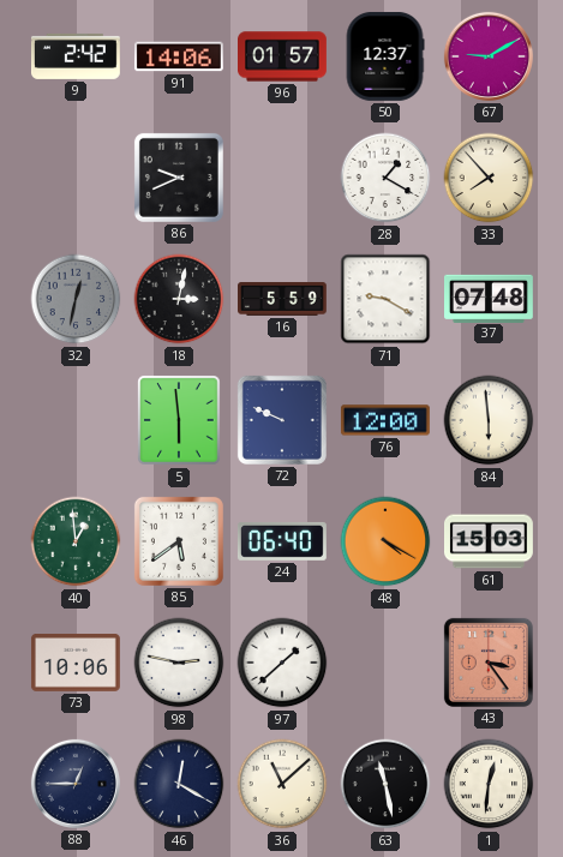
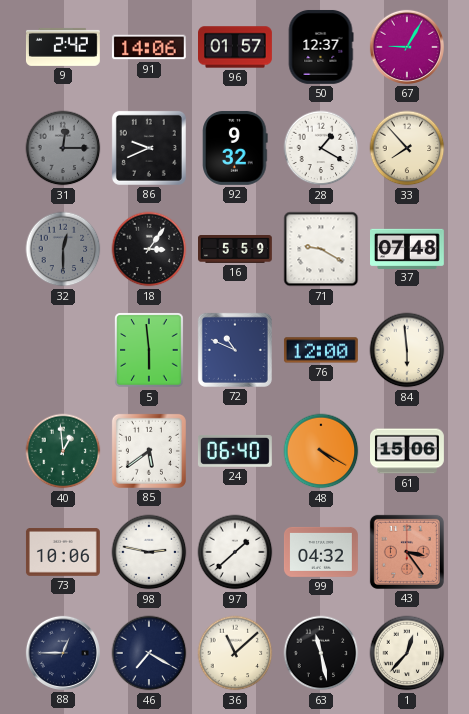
67: 9:10 -> 9:05 (407, 47)
31: none -> 12:15 (63, 148)
92: none -> 9:32 (235, 148)
32: 12:32 -> 12:30 (63, 249)
18: 3:02 -> 3:06 (149, 249)
72: 9:49 -> 10:49 (235, 350)
61: 15:03 -> 15:06 (408, 451)
99: none -> 04:32 (321, 552)
46: 12:20 -> 7:20 (149, 653)
1: 12:31 -> 12:37 (407, 653)
